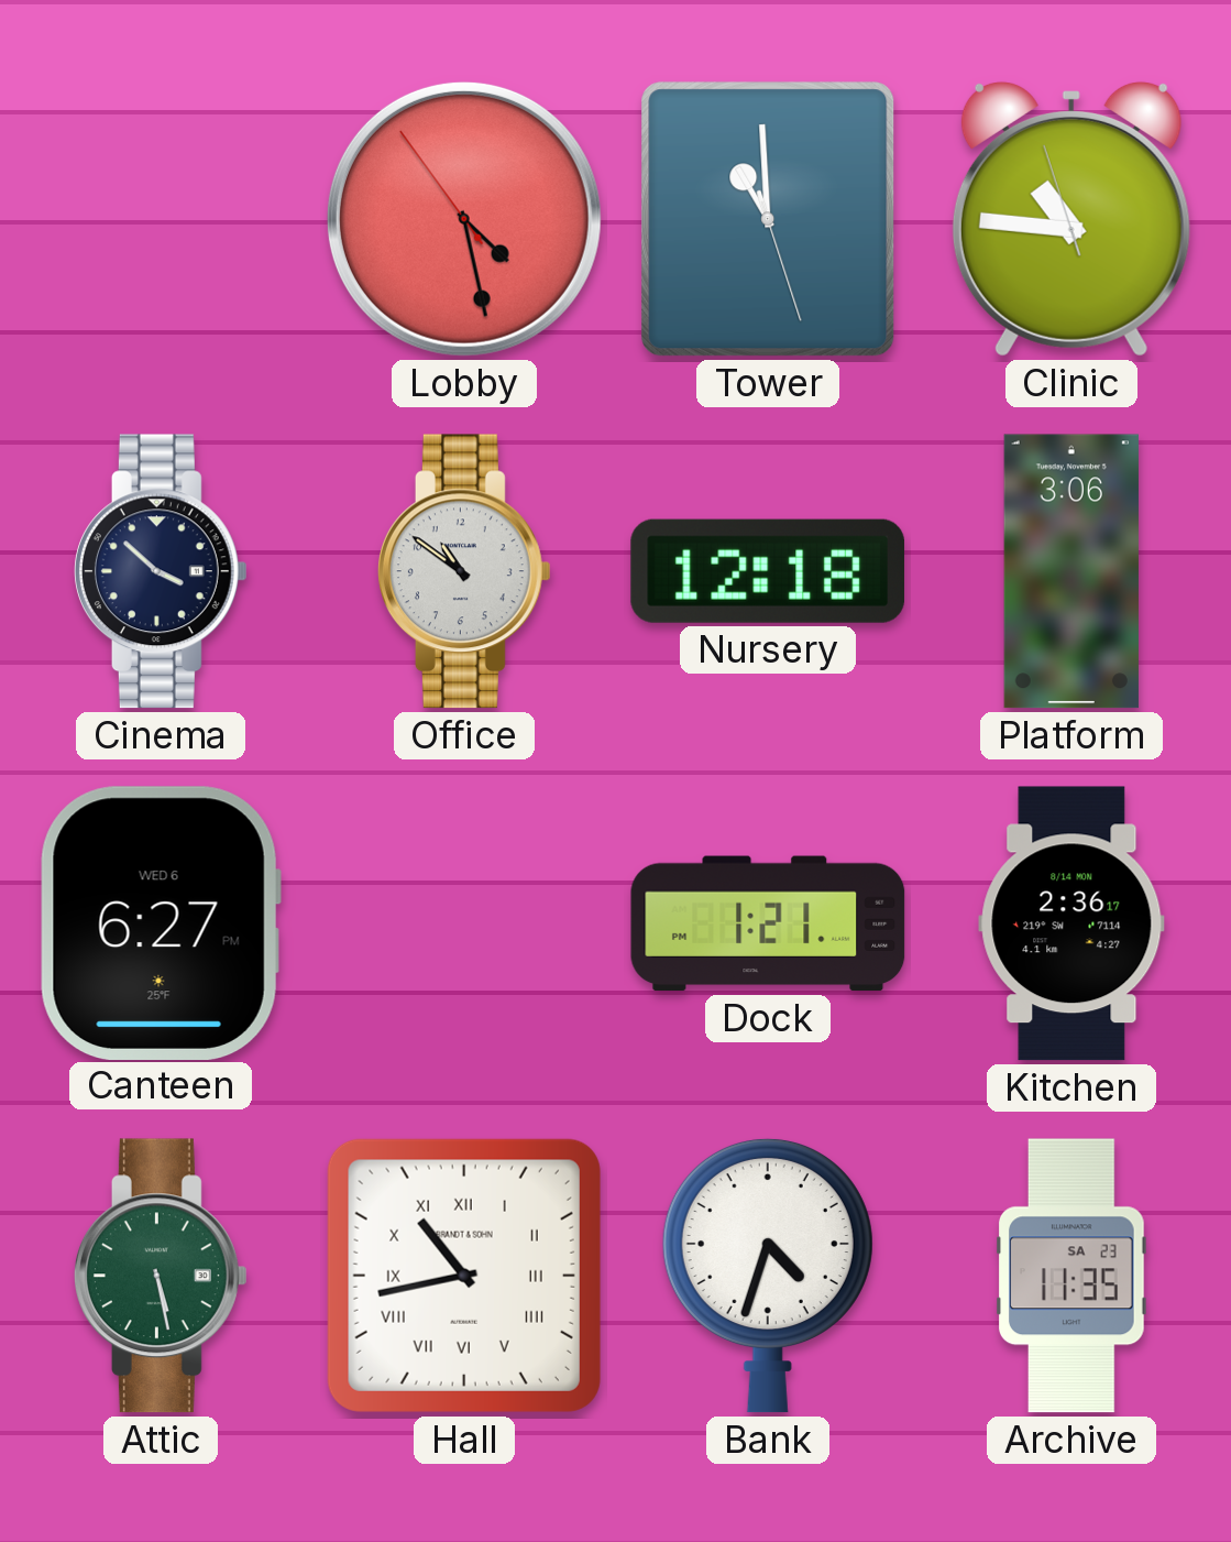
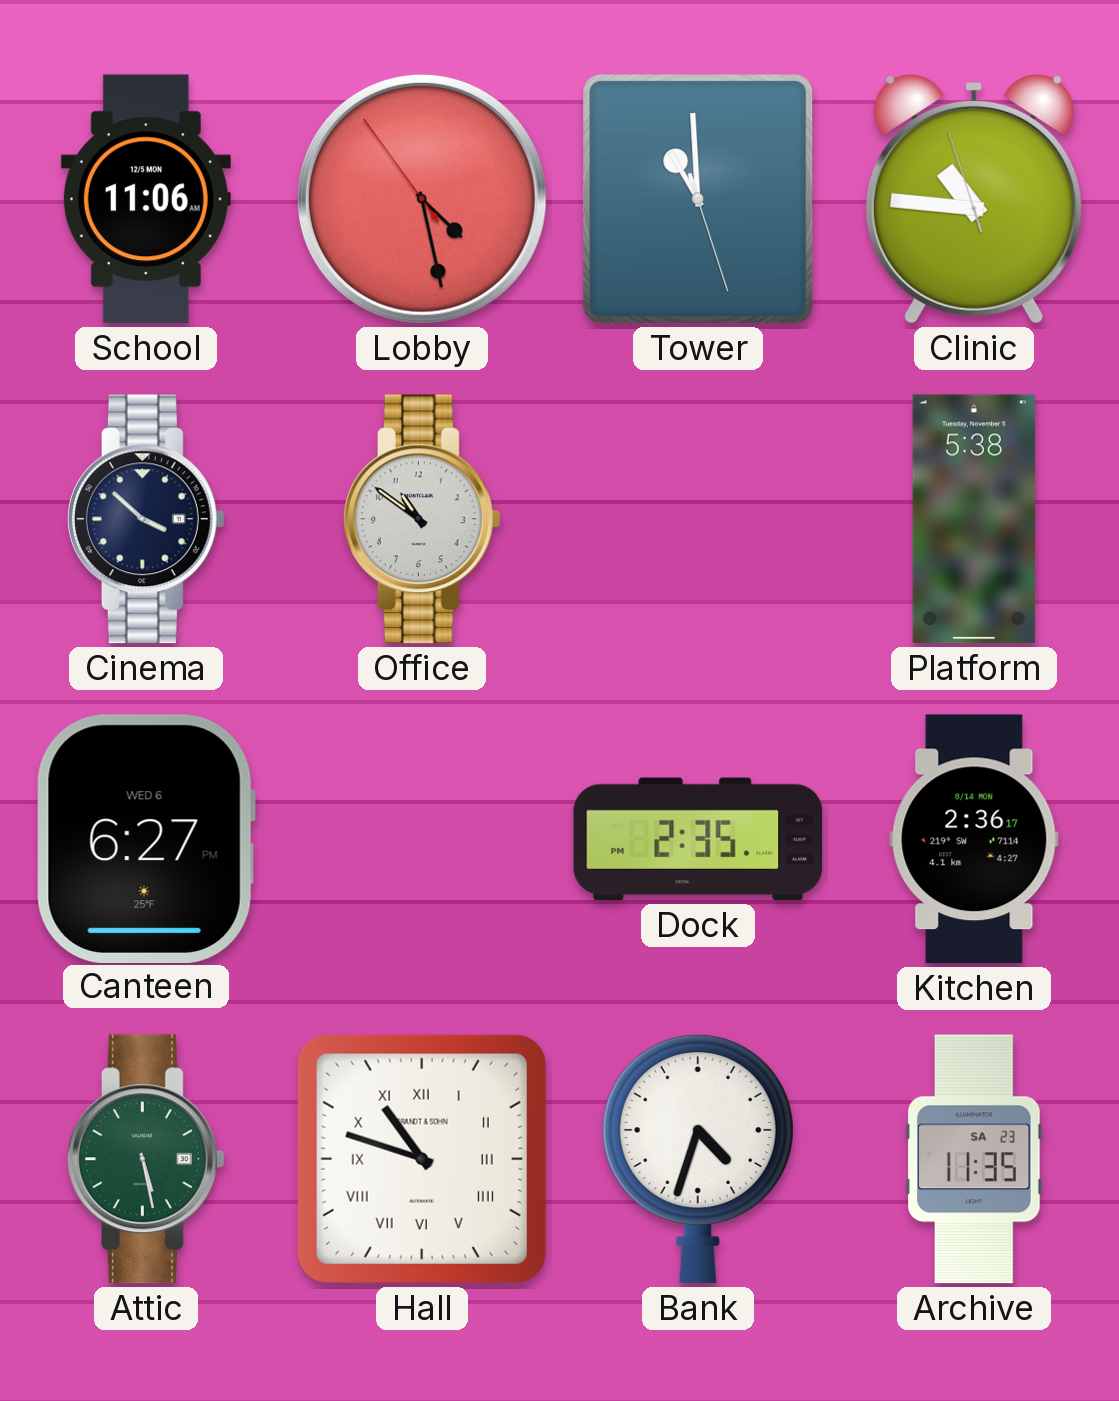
School: none -> 11:06 (146, 199)
Nursery: 12:18 -> none (768, 571)
Platform: 3:06 -> 5:38 (974, 519)
Dock: 1:21 -> 2:35 (698, 839)
Hall: 10:43 -> 10:48 (422, 1159)
